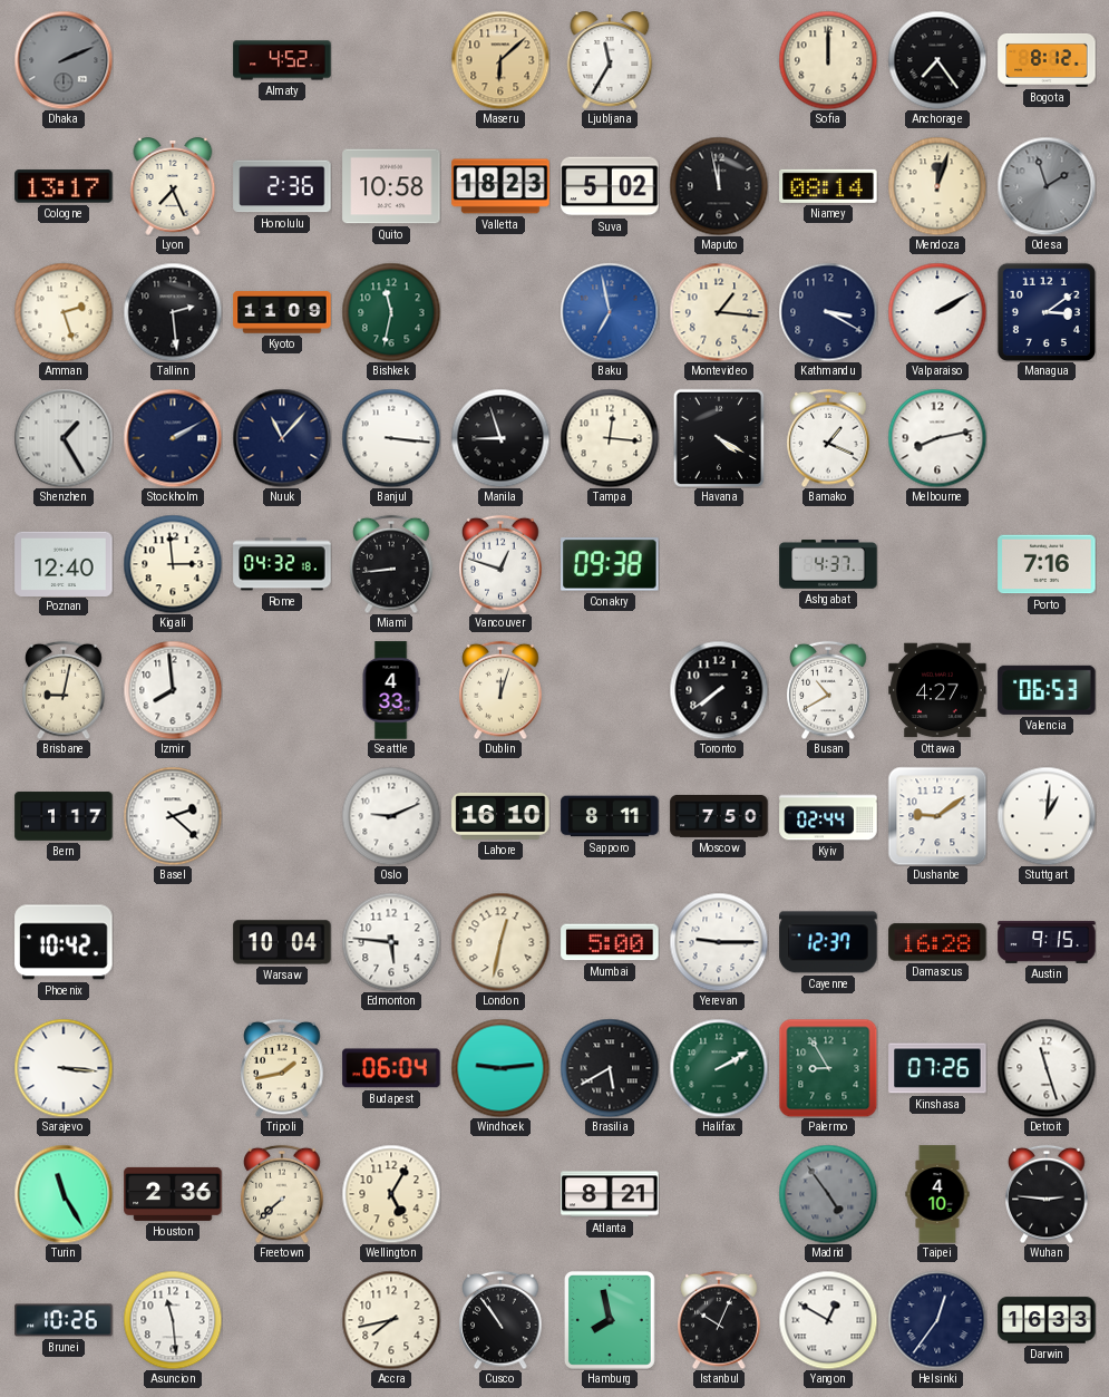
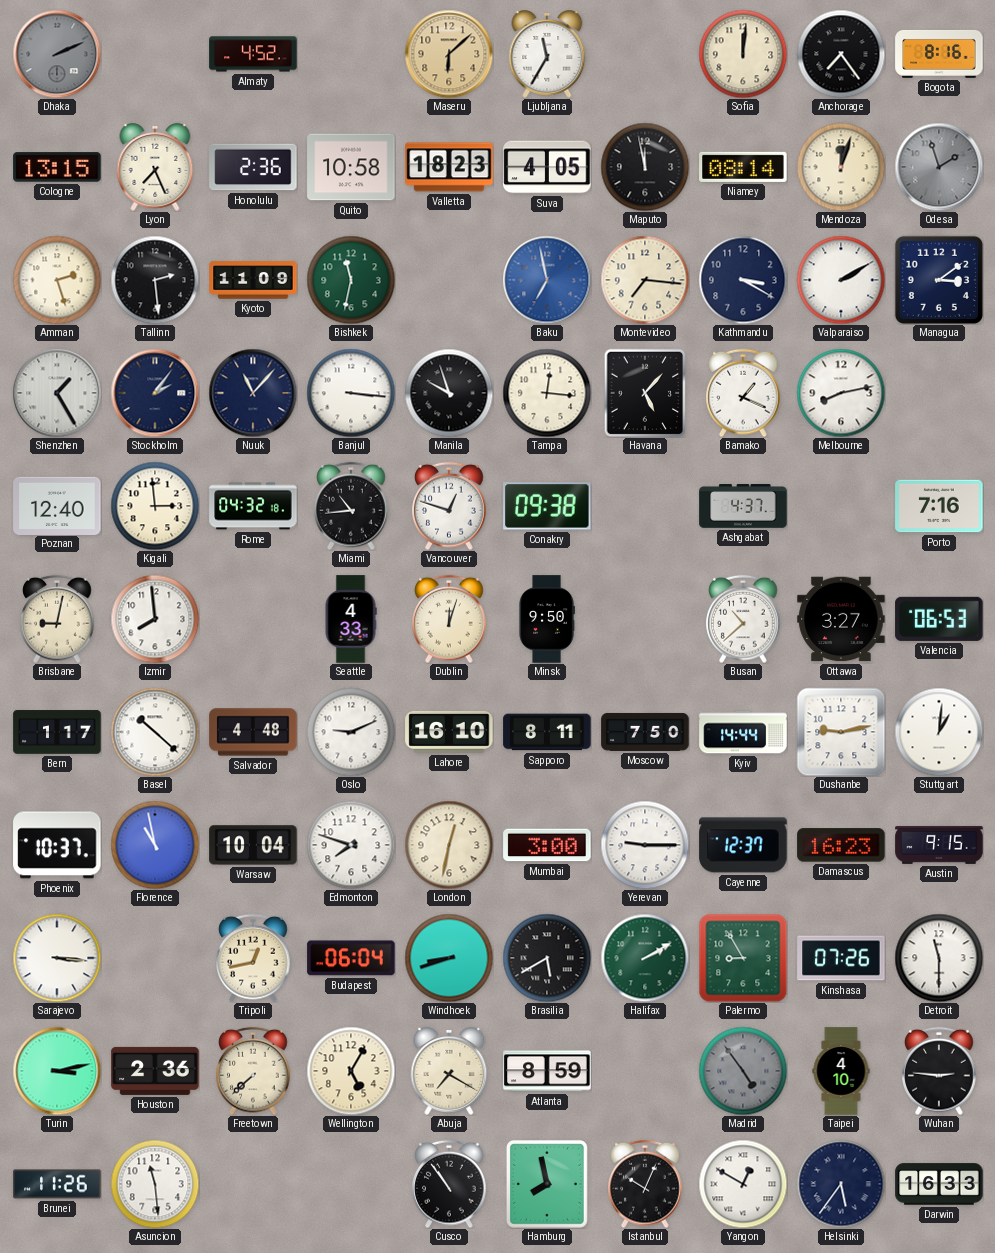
Sofia: 12:00 -> 12:01 (743, 54)
Bogota: 8:12 -> 8:16 (939, 54)
Cologne: 13:17 -> 13:15 (57, 167)
Suva: 5:02 -> 4:05 (547, 167)
Montevideo: 1:16 -> 7:16 (645, 280)
Stockholm: 2:10 -> 2:06 (155, 393)
Manila: 8:57 -> 9:57 (449, 393)
Havana: 4:20 -> 5:07 (645, 393)
Miami: 8:44 -> 10:44 (351, 506)
Minsk: none -> 9:50 (547, 619)
Toronto: 7:39 -> none (719, 690)
Busan: 10:40 -> 10:38 (743, 619)
Ottawa: 4:27 -> 3:27 (841, 619)
Basel: 2:22 -> 10:22 (155, 732)
Salvador: none -> 4:48 (253, 732)
Kyiv: 02:44 -> 14:44 (743, 732)
Dushanbe: 9:09 -> 9:13 (841, 732)
Phoenix: 10:42 -> 10:37 (57, 845)
Florence: none -> 10:58 (155, 845)
Edmonton: 5:46 -> 7:48 (351, 845)
Mumbai: 5:00 -> 3:00 (547, 845)
Damascus: 16:28 -> 16:23 (841, 845)
Tripoli: 1:43 -> 12:43 (253, 958)
Windhoek: 9:14 -> 8:42 (449, 958)
Detroit: 11:27 -> 11:30 (939, 958)
Turin: 11:25 -> 3:13 (57, 1071)
Abuja: none -> 7:20 (449, 1071)
Atlanta: 8:21 -> 8:59 (547, 1071)
Brunei: 10:26 -> 11:26 (57, 1184)
Accra: 7:43 -> none (391, 1320)
Helsinki: 12:36 -> 5:36 (841, 1184)
